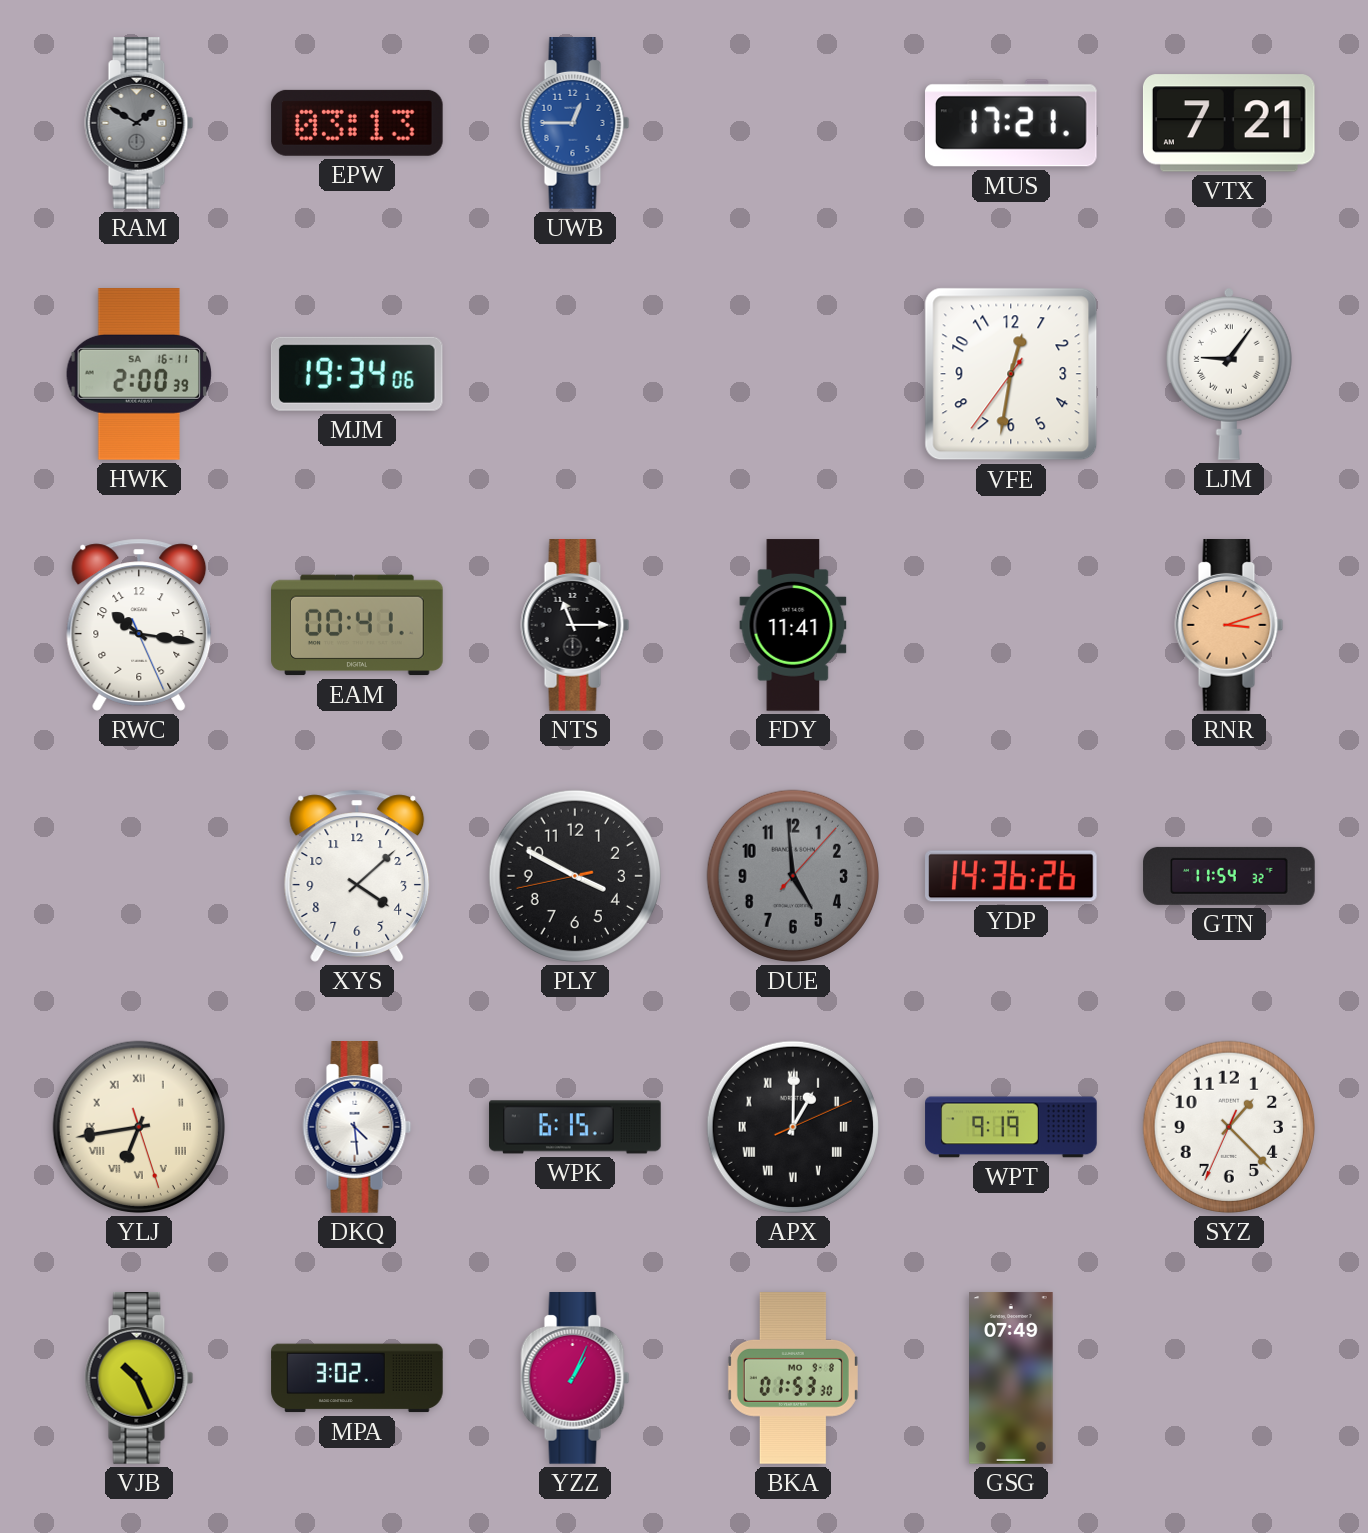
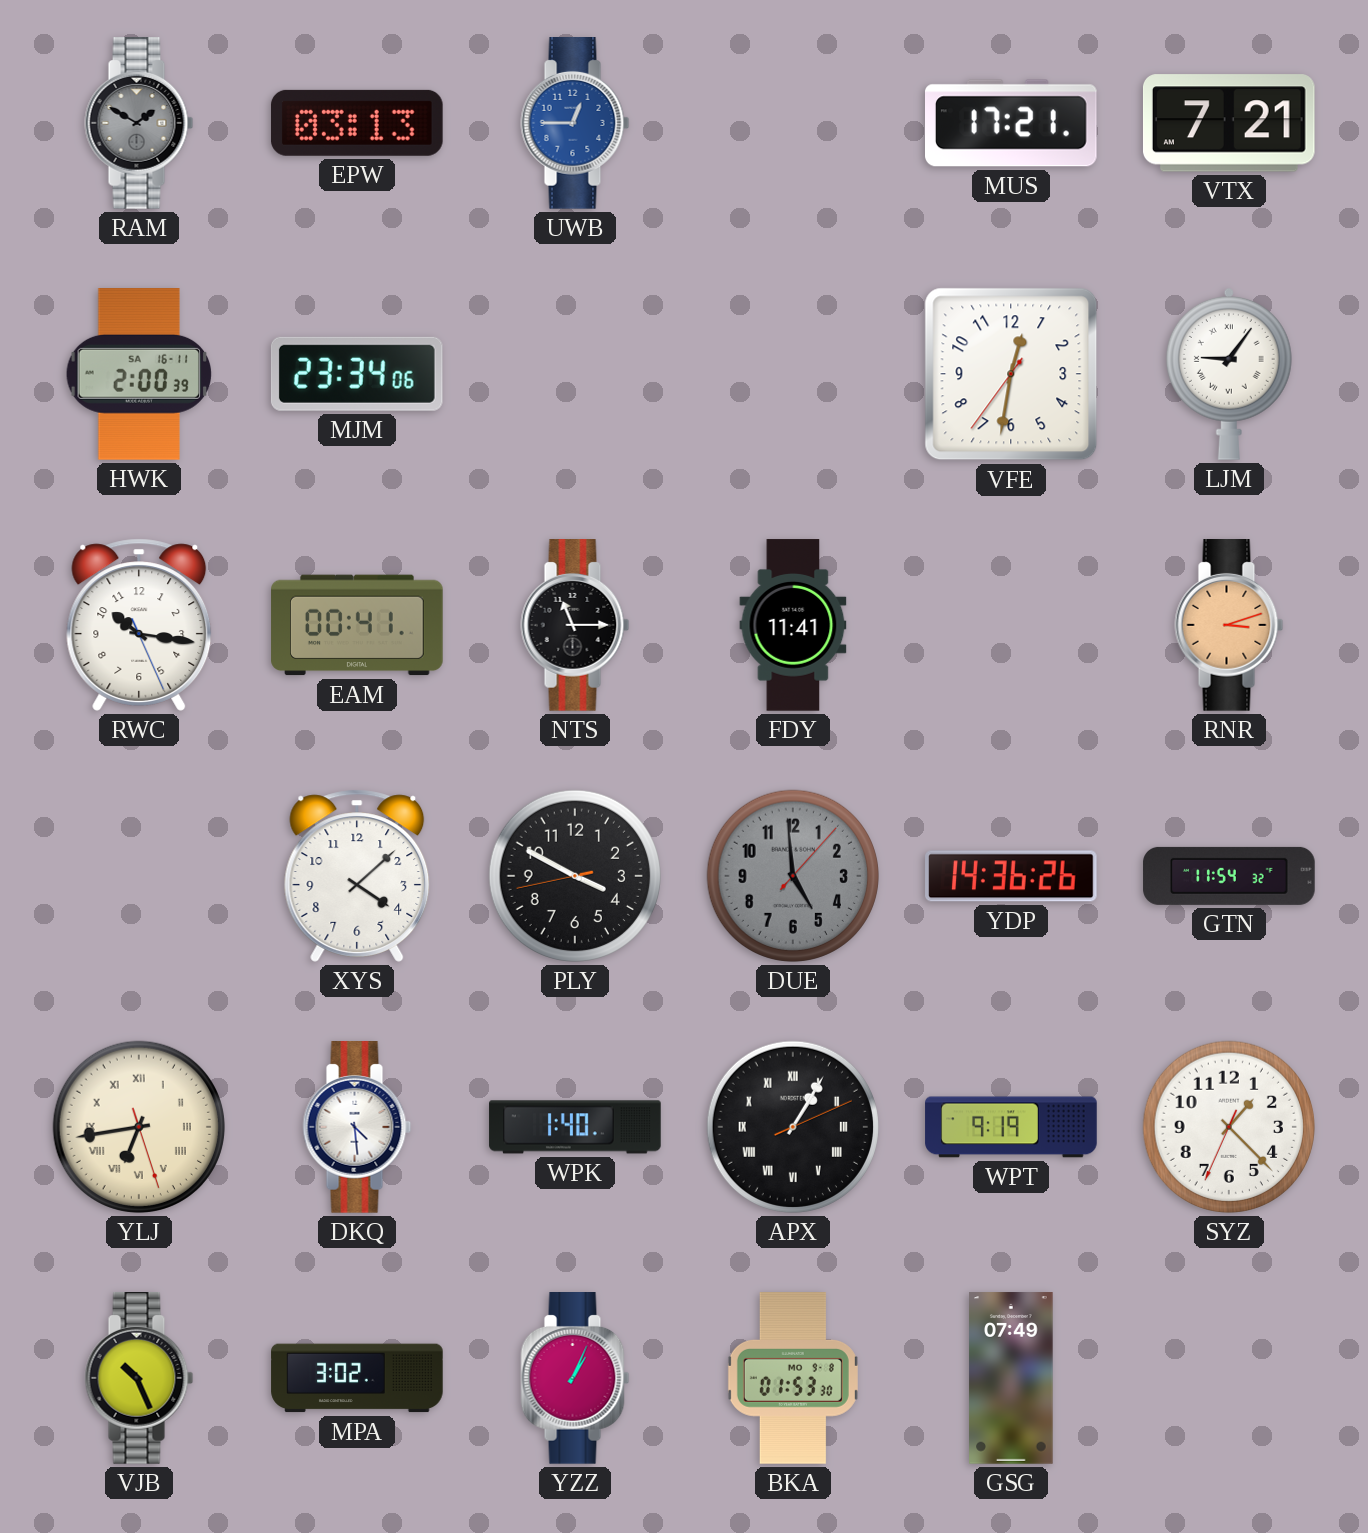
MJM: 19:34 -> 23:34 (357, 374)
WPK: 6:15 -> 1:40 (575, 1127)
APX: 1:00 -> 1:05 (793, 1127)
